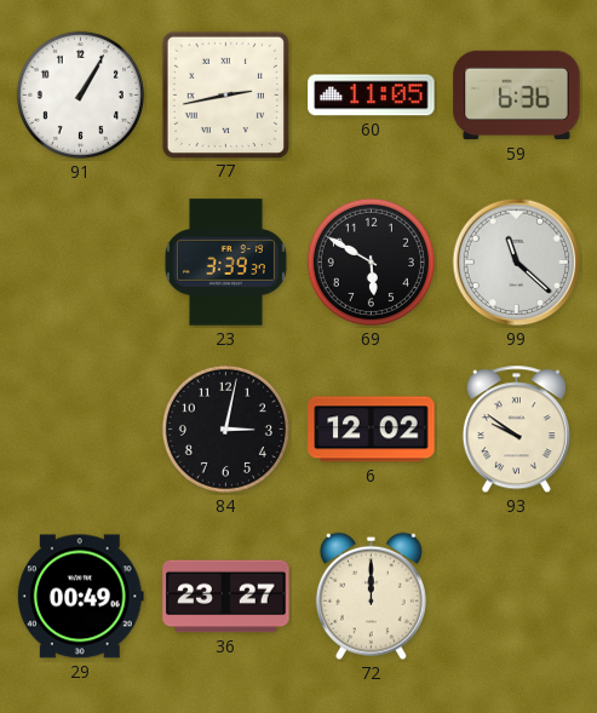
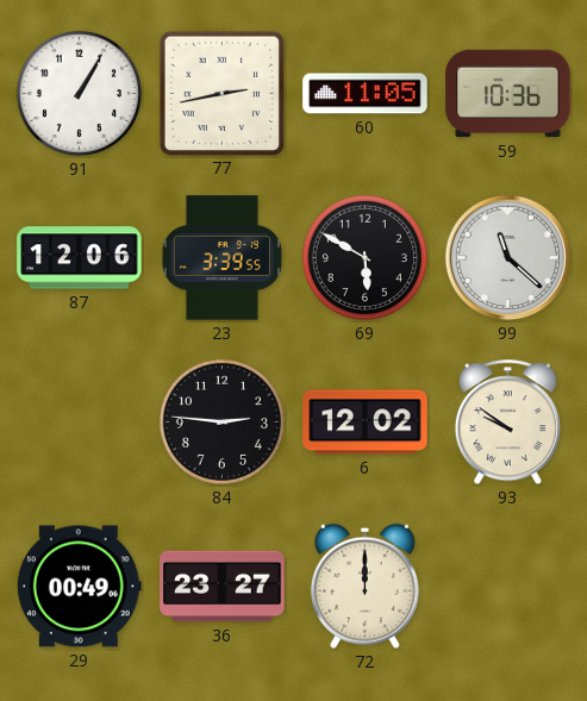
59: 6:36 -> 10:36 (508, 94)
87: none -> 12:06 (80, 258)
23: 3:39:37 -> 3:39:55 (221, 258)
84: 3:02 -> 2:46 (221, 421)
